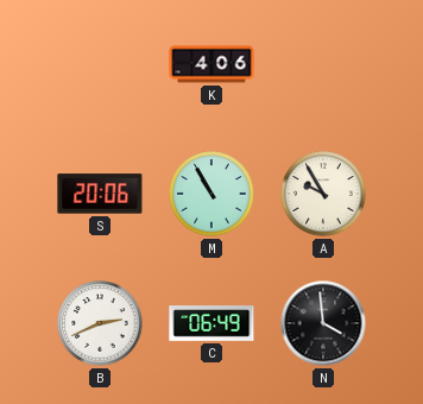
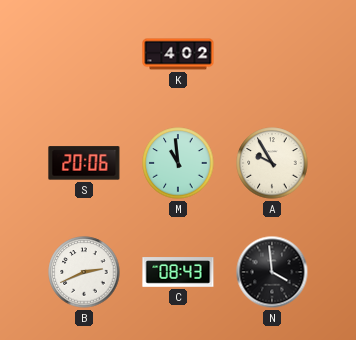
K: 4:06 -> 4:02 (178, 54)
M: 10:55 -> 10:59 (178, 163)
C: 06:49 -> 08:43 (178, 272)
